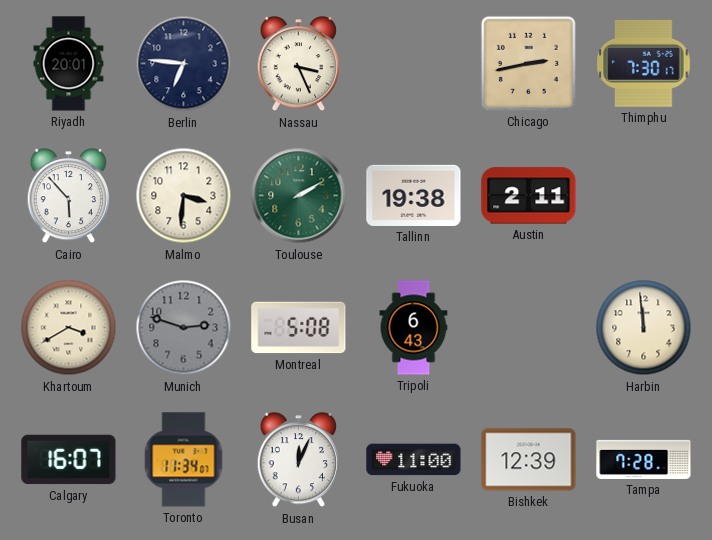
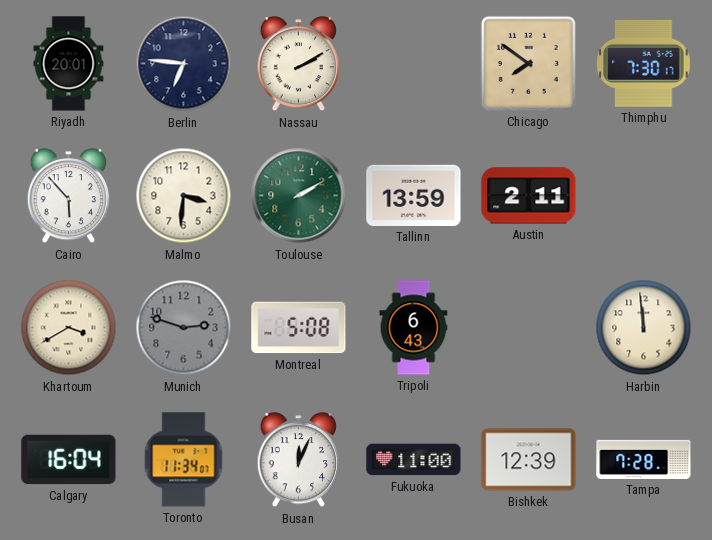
Nassau: 3:26 -> 2:10 (298, 65)
Chicago: 2:43 -> 7:51 (528, 63)
Tallinn: 19:38 -> 13:59 (414, 195)
Calgary: 16:07 -> 16:04 (69, 460)
